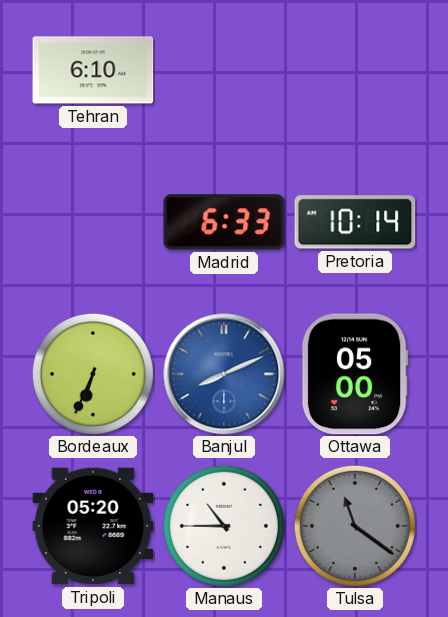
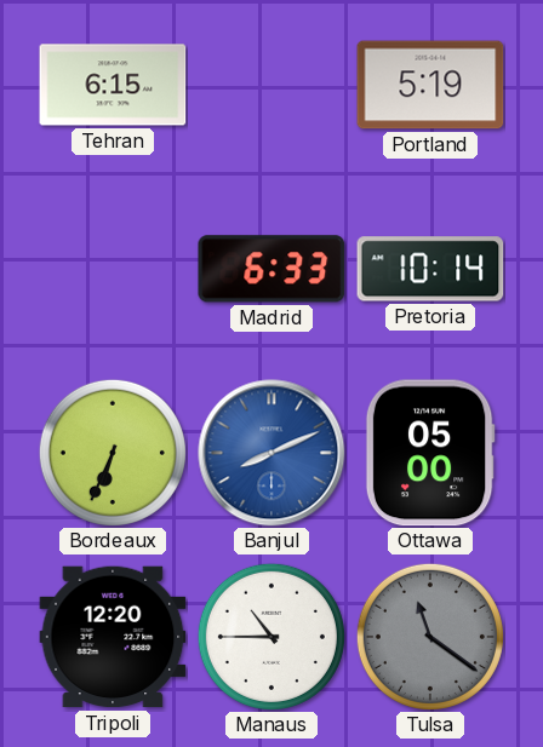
Tehran: 6:10 -> 6:15 (113, 85)
Portland: none -> 5:19 (430, 85)
Tripoli: 05:20 -> 12:20 (113, 637)
